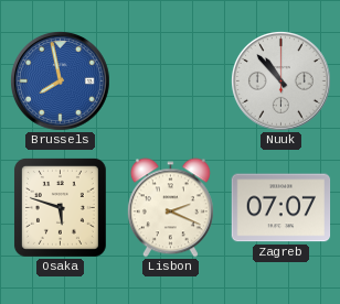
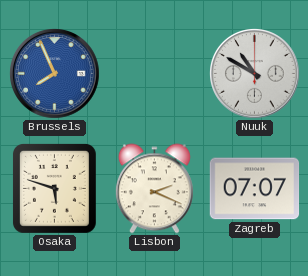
Brussels: 7:58 -> 7:56 (55, 74)
Nuuk: 10:53 -> 10:50 (255, 74)
